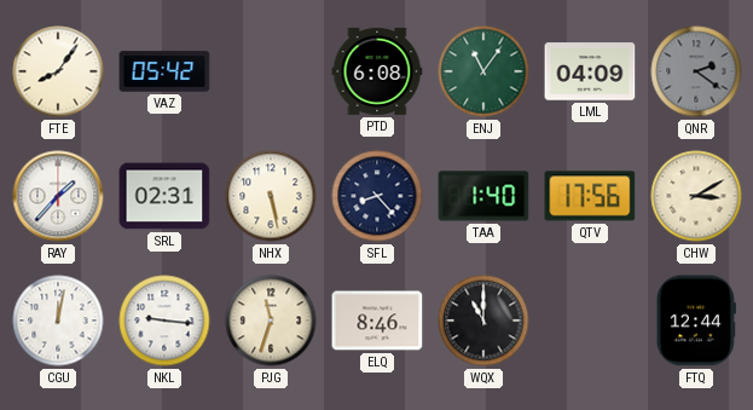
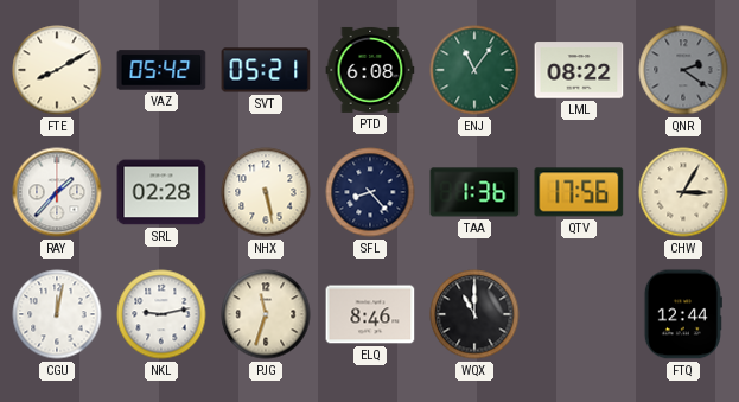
FTE: 8:06 -> 8:10 (57, 70)
SVT: none -> 05:21 (266, 70)
LML: 04:09 -> 08:22 (579, 70)
SRL: 02:31 -> 02:28 (161, 192)
TAA: 1:40 -> 1:36 (474, 192)
CHW: 3:10 -> 3:05 (683, 192)
NKL: 9:16 -> 9:13 (161, 314)
